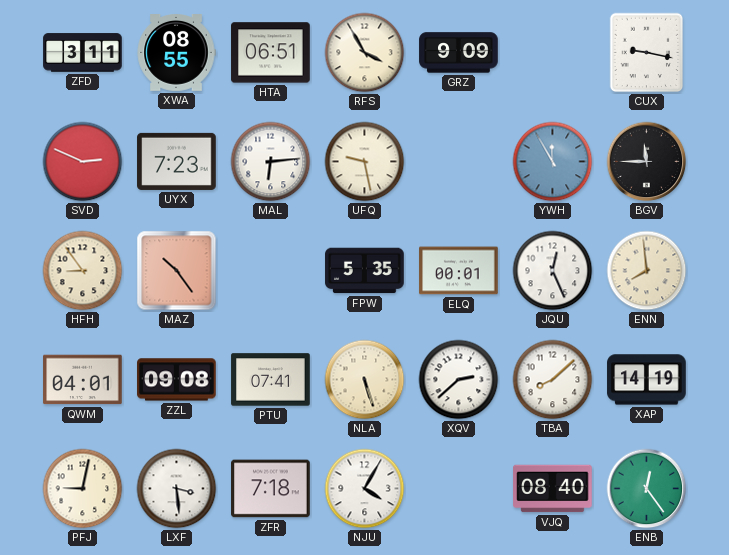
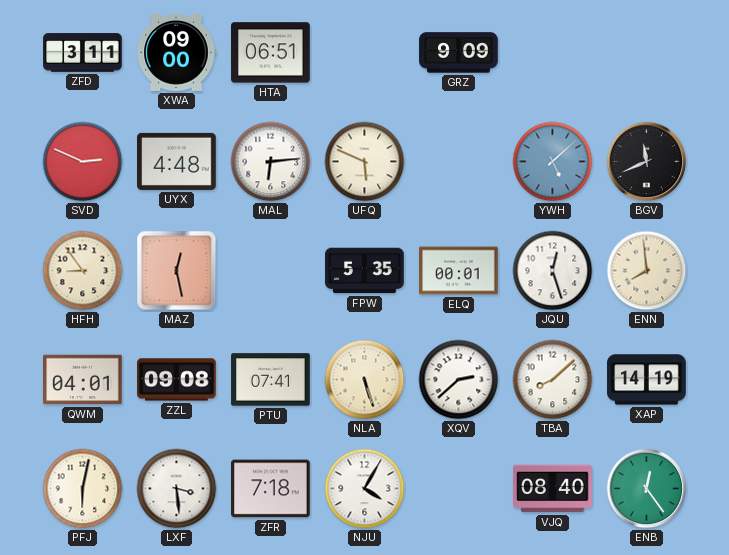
XWA: 08:55 -> 09:00 (176, 53)
RFS: 3:55 -> none (365, 53)
CUX: 9:17 -> none (647, 53)
UYX: 7:23 -> 4:48 (177, 161)
UFQ: 9:28 -> 5:49 (365, 162)
YWH: 11:55 -> 5:08 (553, 162)
BGV: 11:45 -> 11:41 (647, 162)
MAZ: 10:24 -> 12:28 (177, 271)
JQU: 12:26 -> 12:27 (553, 271)
PFJ: 9:02 -> 6:02 (83, 489)
